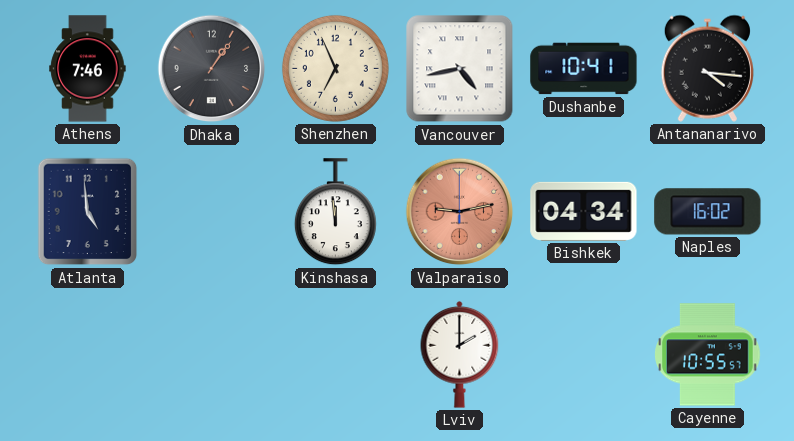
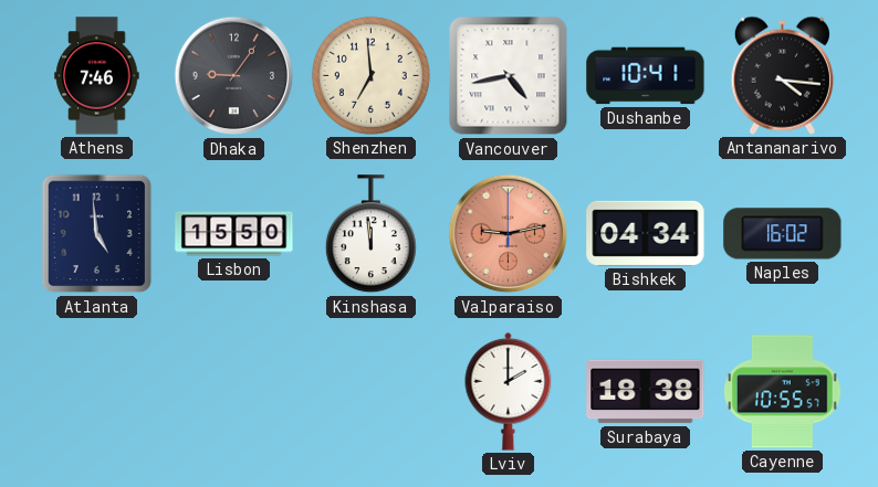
Dhaka: 1:06 -> 9:06 (234, 76)
Shenzhen: 6:56 -> 6:59 (370, 75)
Lisbon: none -> 15:50 (234, 234)
Surabaya: none -> 18:38 (646, 392)
